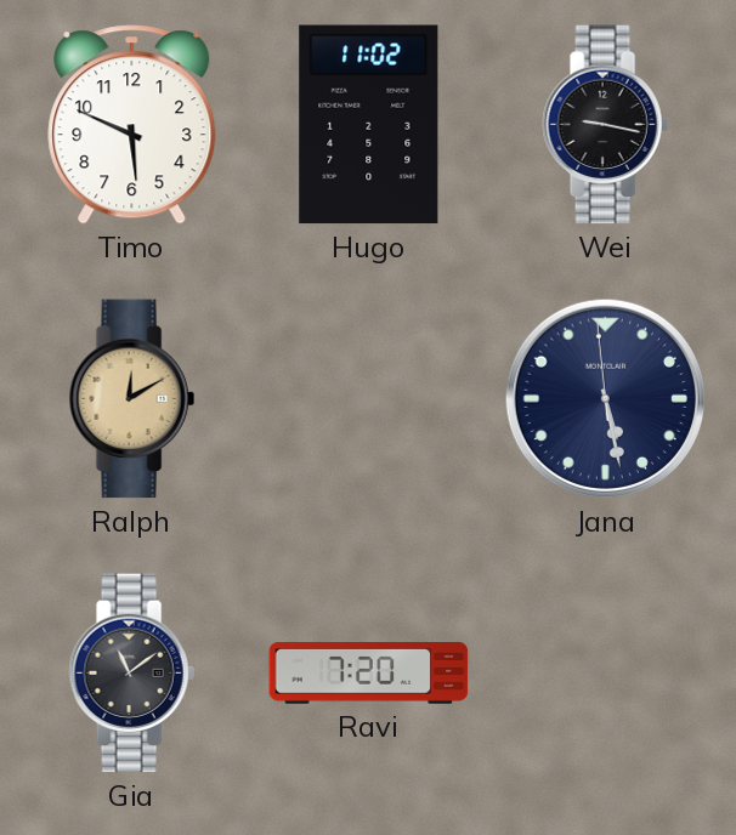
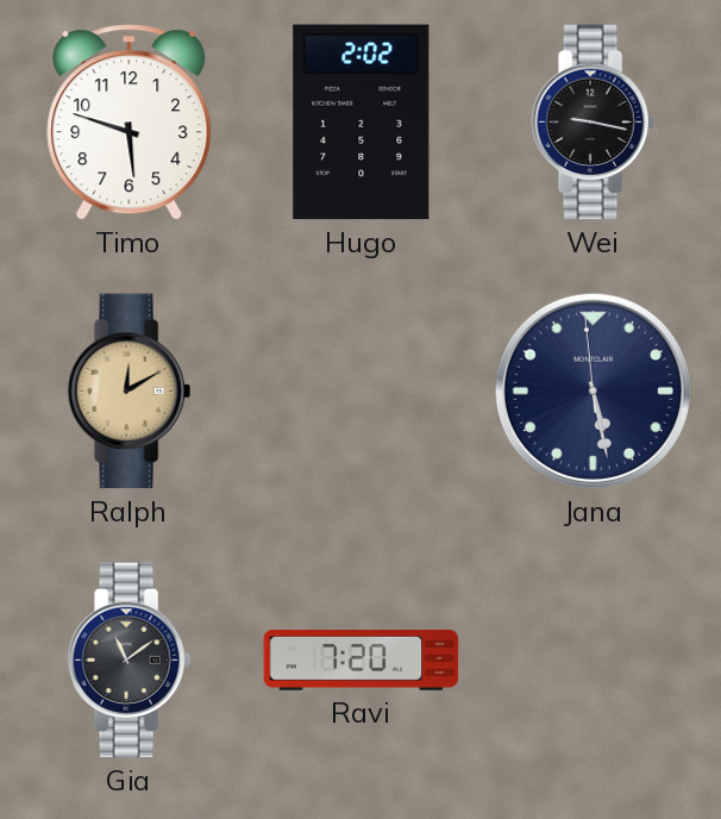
Timo: 5:49 -> 5:48 (130, 123)
Hugo: 11:02 -> 2:02 (362, 123)
